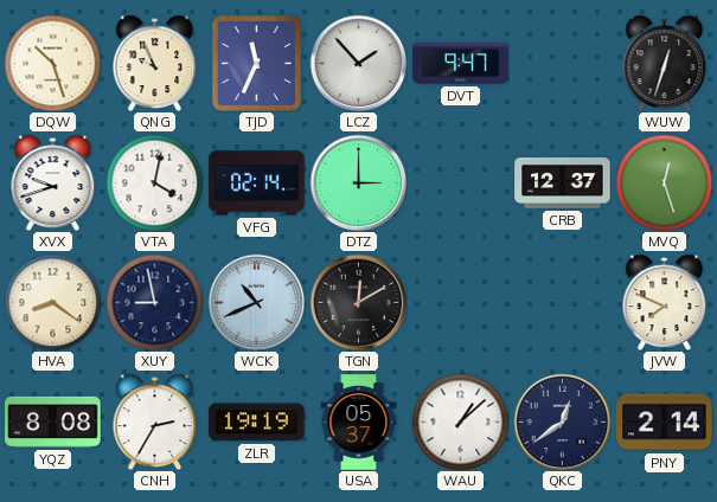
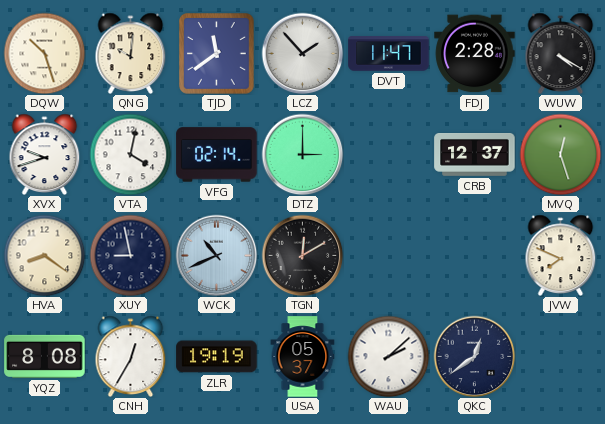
QNG: 9:56 -> 10:01 (131, 53)
TJD: 11:34 -> 11:39 (217, 54)
DVT: 9:47 -> 11:47 (389, 54)
FDJ: none -> 2:28 (475, 54)
WUW: 12:33 -> 4:20 (561, 53)
CNH: 2:35 -> 12:35 (131, 356)
WAU: 1:08 -> 2:08 (388, 356)
PNY: 2:14 -> none (665, 423)
